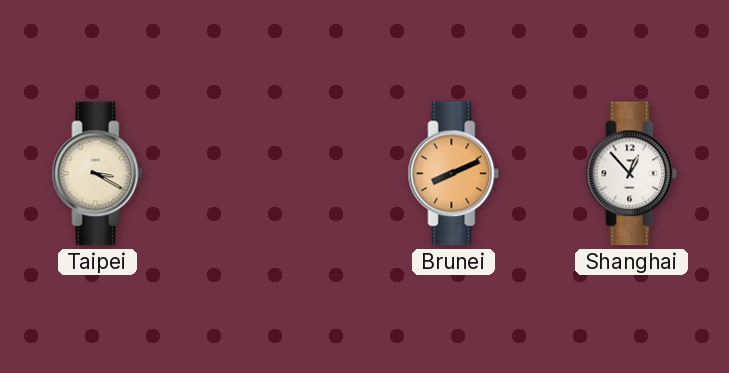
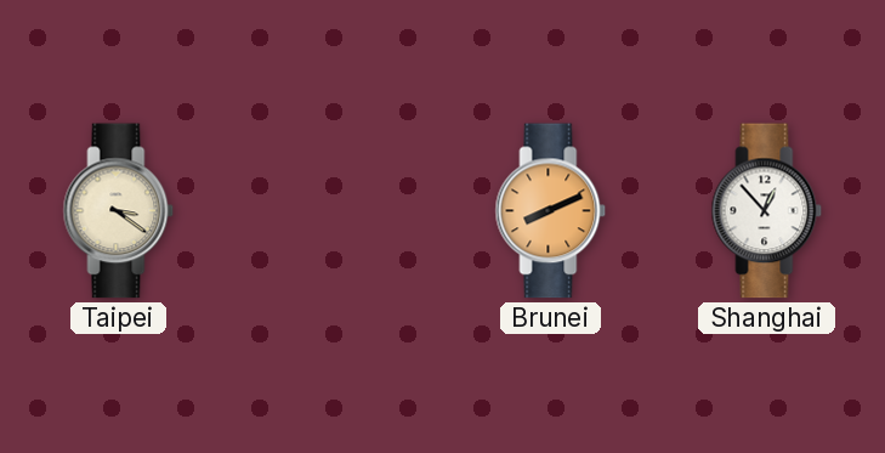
Taipei: 3:20 -> 3:21 (119, 211)
